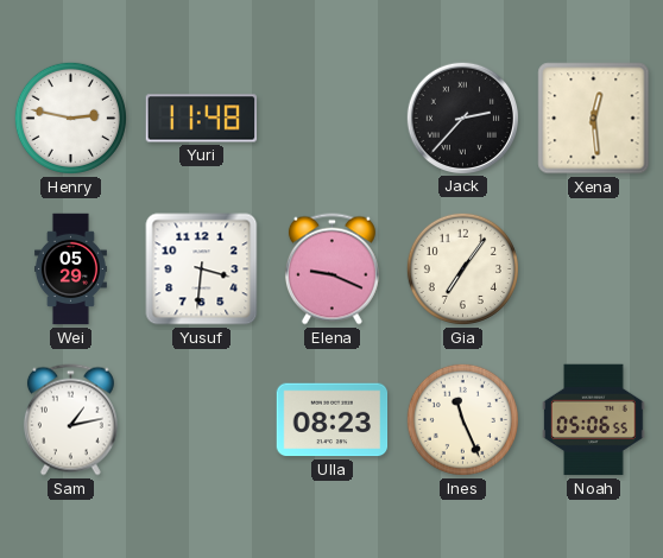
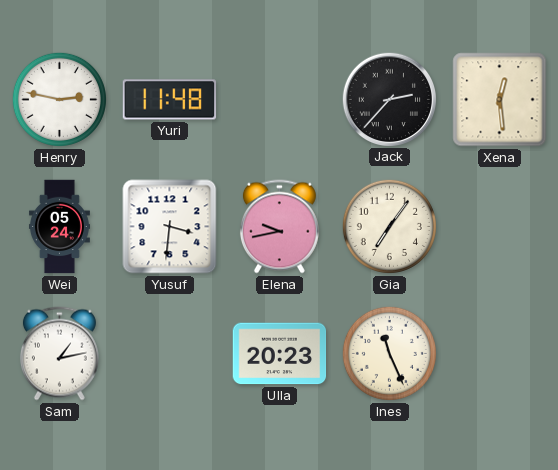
Wei: 05:29 -> 05:24 (59, 227)
Elena: 9:19 -> 9:43 (279, 227)
Ulla: 08:23 -> 20:23 (280, 354)
Noah: 05:06 -> none (594, 420)
